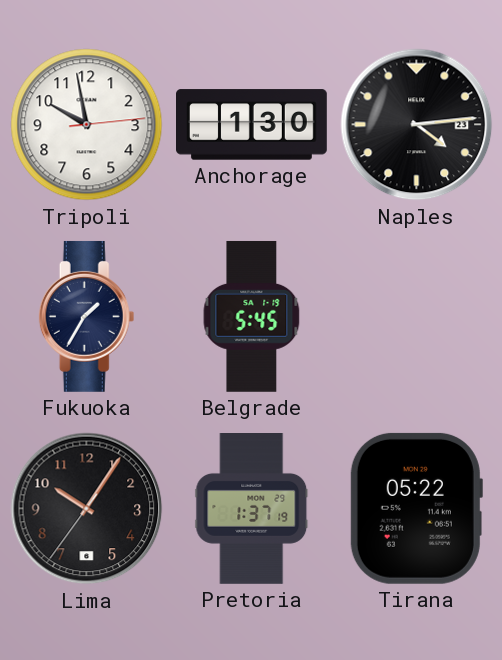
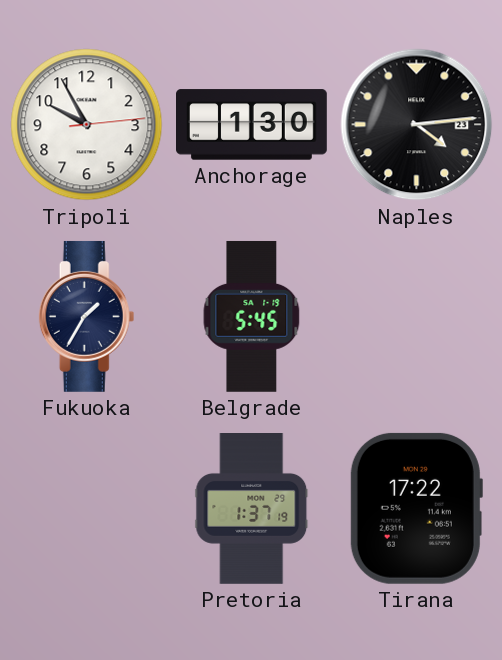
Tripoli: 9:58 -> 9:55 (87, 125)
Lima: 10:05 -> none (87, 509)
Tirana: 05:22 -> 17:22 (416, 508)
